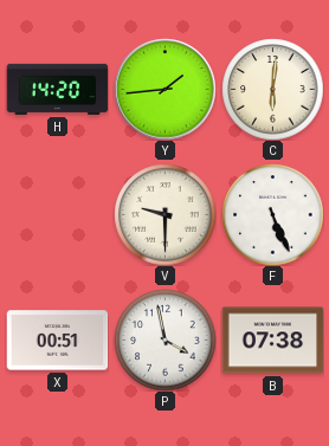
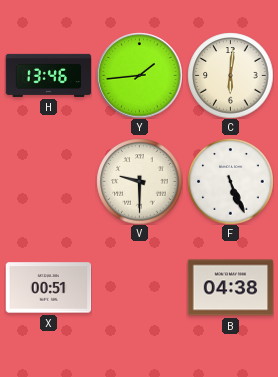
H: 14:20 -> 13:46 (48, 75)
P: 3:58 -> none (164, 340)
B: 07:38 -> 04:38 (230, 288)
